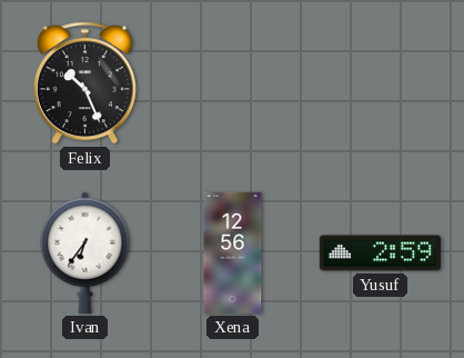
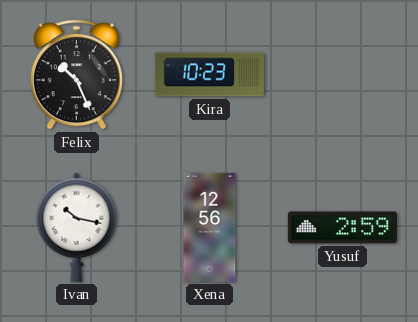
Kira: none -> 10:23 (209, 75)
Ivan: 6:36 -> 10:17 (77, 227)
